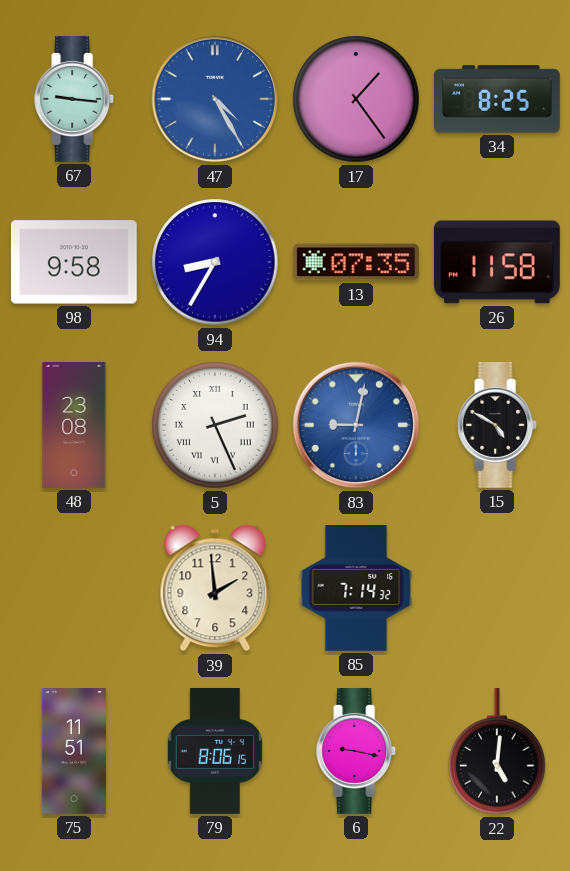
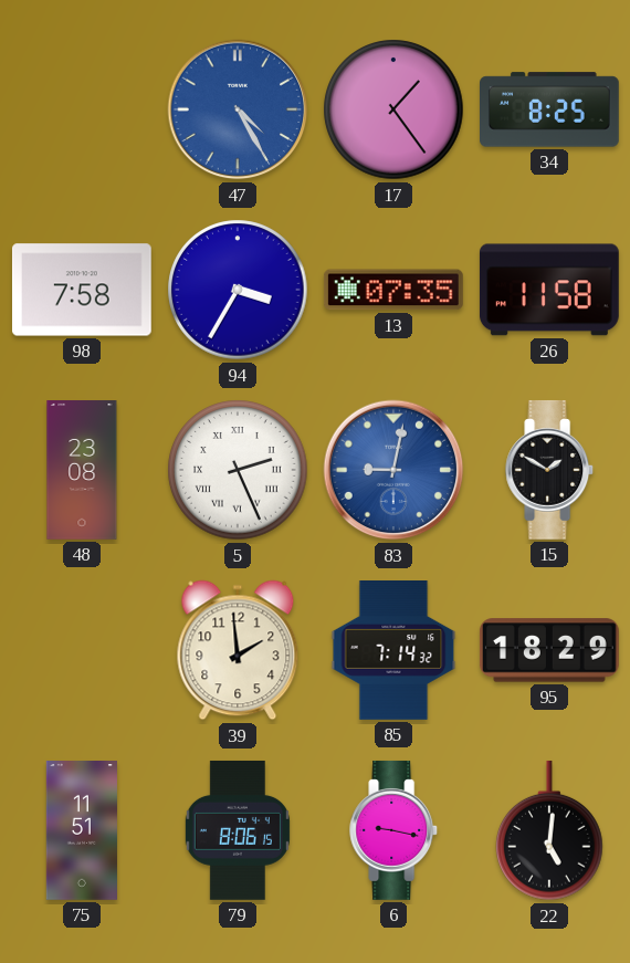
67: 9:16 -> none (75, 99)
98: 9:58 -> 7:58 (82, 290)
94: 8:35 -> 3:35 (238, 290)
15: 4:50 -> 1:50 (550, 470)
95: none -> 18:29 (549, 650)
